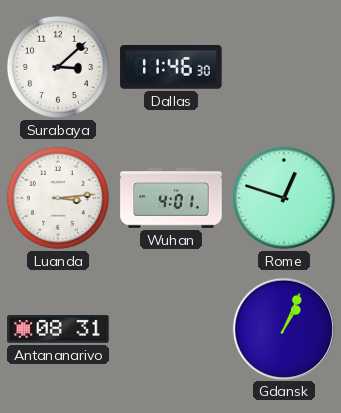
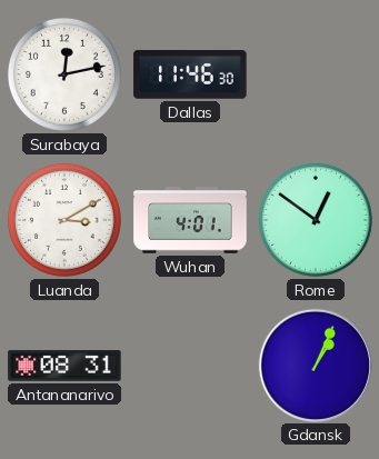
Surabaya: 3:08 -> 12:13 (64, 74)
Luanda: 3:14 -> 3:10 (64, 220)
Rome: 12:48 -> 12:51 (316, 220)
